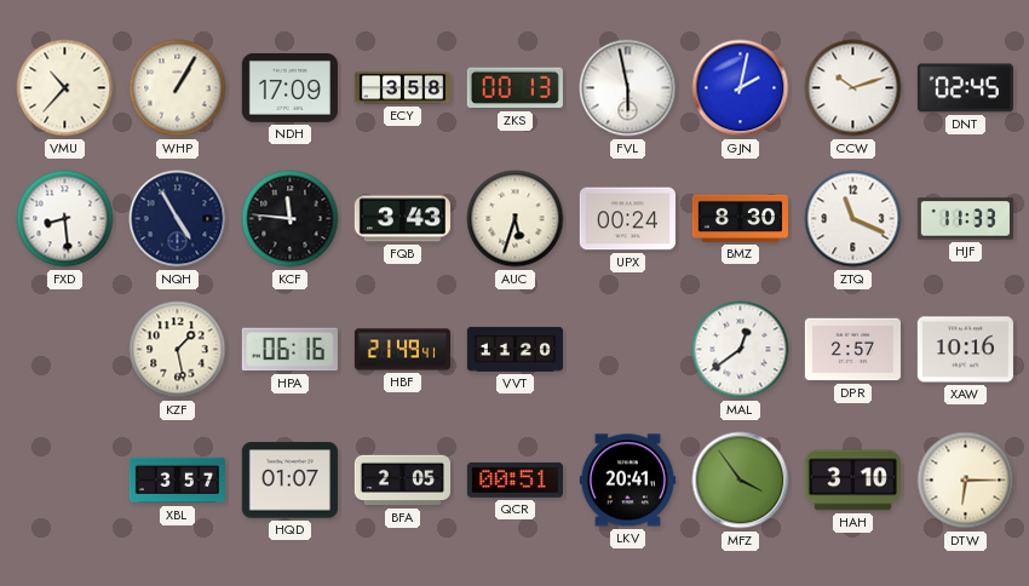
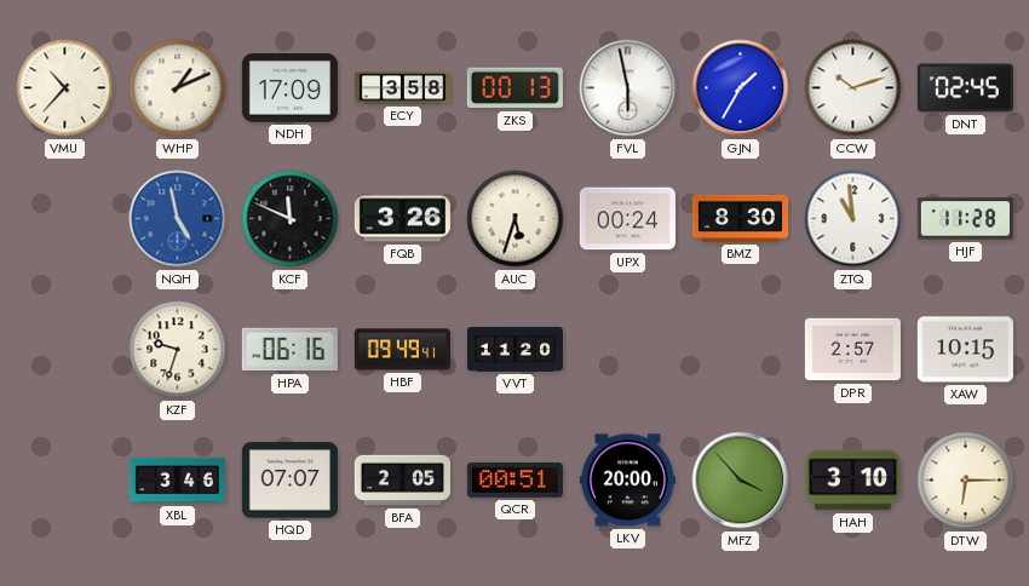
WHP: 1:05 -> 1:11 (178, 88)
GJN: 2:02 -> 1:35 (741, 88)
FXD: 8:29 -> none (65, 219)
NQH: 4:55 -> 4:58 (178, 219)
NQH dial: navy -> blue (178, 219)
KCF: 11:46 -> 11:49 (291, 219)
FQB: 3:43 -> 3:26 (402, 219)
ZTQ: 11:19 -> 10:59 (853, 219)
HJF: 11:33 -> 11:28 (965, 219)
KZF: 1:28 -> 9:33 (178, 350)
HBF: 21:49 -> 09:49 (402, 350)
MAL: 12:39 -> none (741, 350)
XAW: 10:16 -> 10:15 (965, 350)
XBL: 3:57 -> 3:46 (177, 481)
HQD: 01:07 -> 07:07 (289, 481)
LKV: 20:41 -> 20:00 (627, 481)
MFZ: 3:54 -> 3:53 (741, 481)
